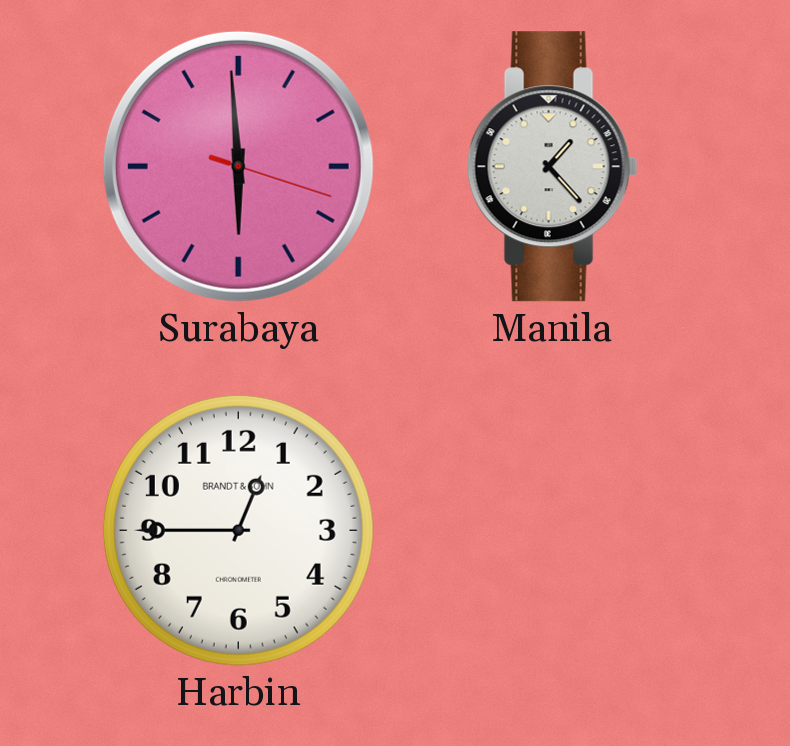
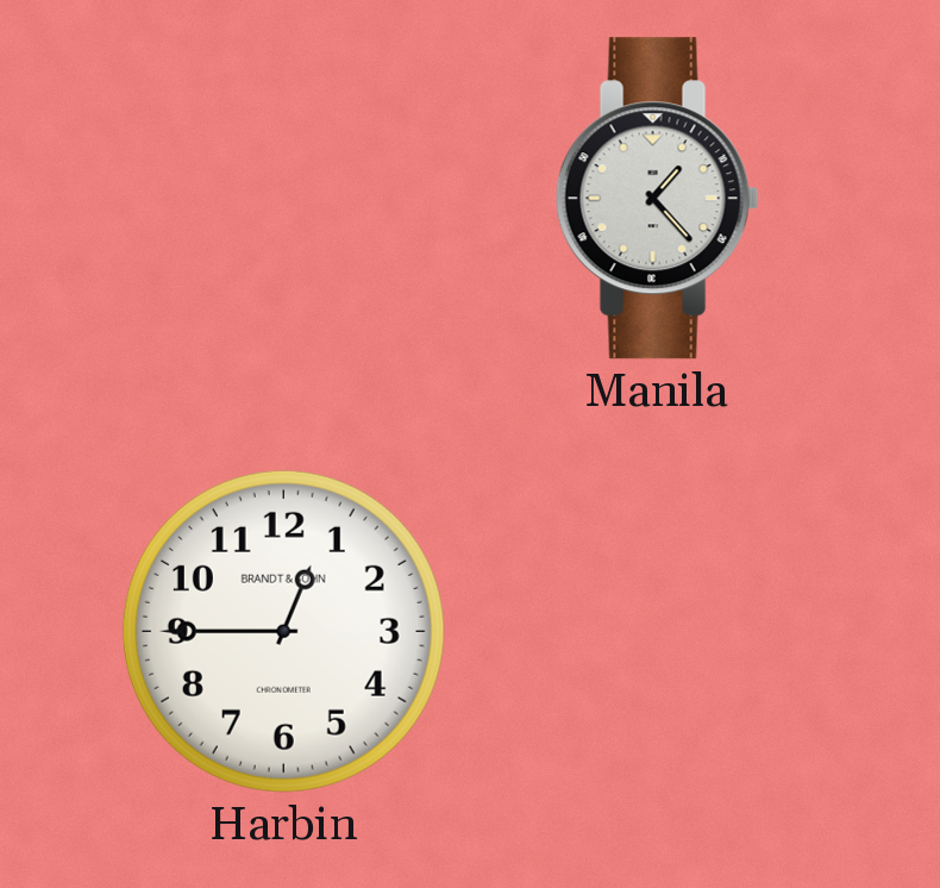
Surabaya: 5:59 -> none (238, 166)
